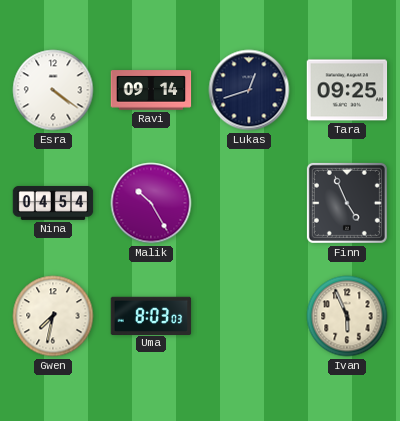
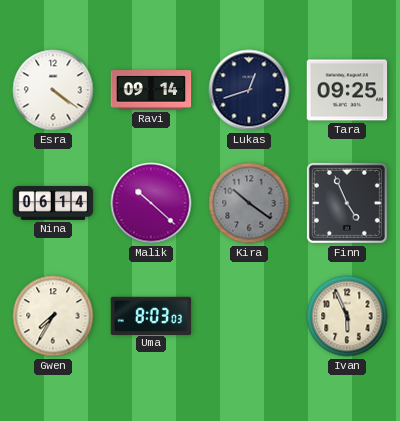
Nina: 04:54 -> 06:14 (53, 203)
Malik: 10:25 -> 10:22 (151, 203)
Kira: none -> 10:21 (249, 203)
Gwen: 7:32 -> 7:35 (53, 316)
